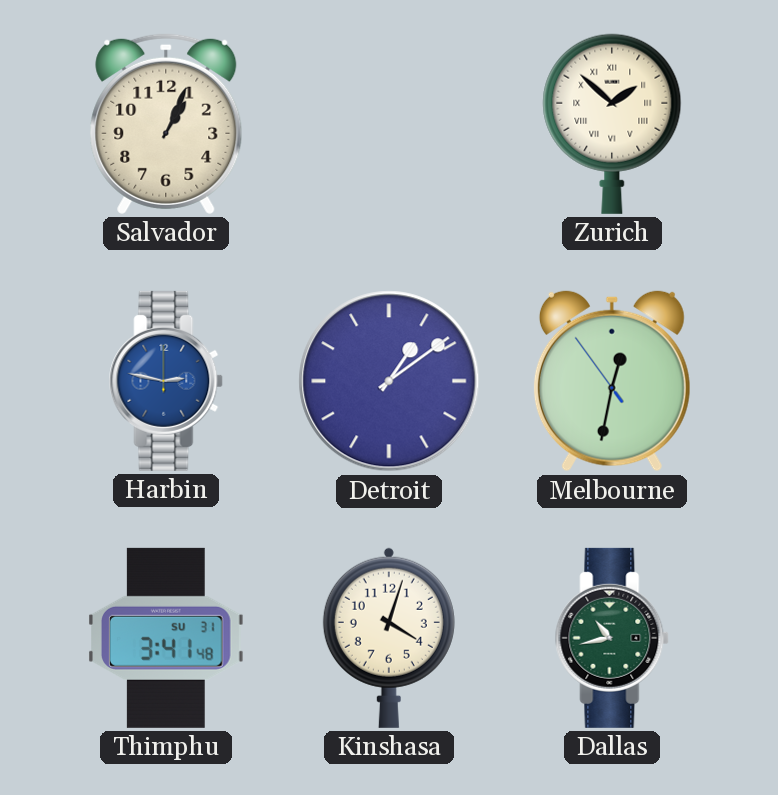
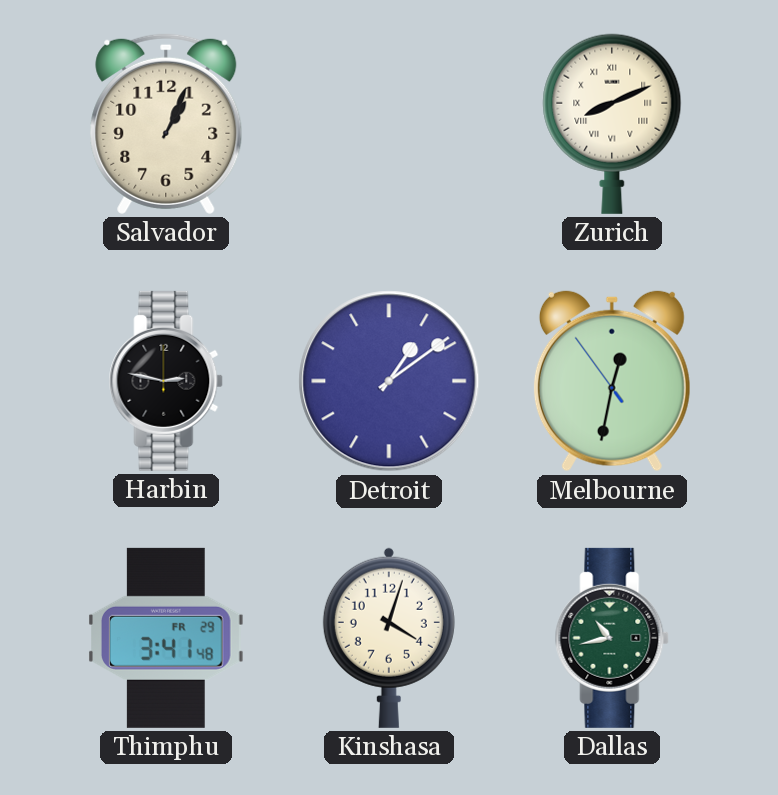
Zurich: 1:52 -> 8:11 (612, 124)
Harbin dial: blue -> black (166, 381)
Thimphu date: SU 31 -> FR 29 (167, 638)
